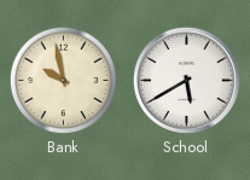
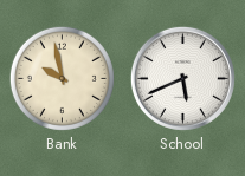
School: 5:40 -> 5:41 (182, 78)
